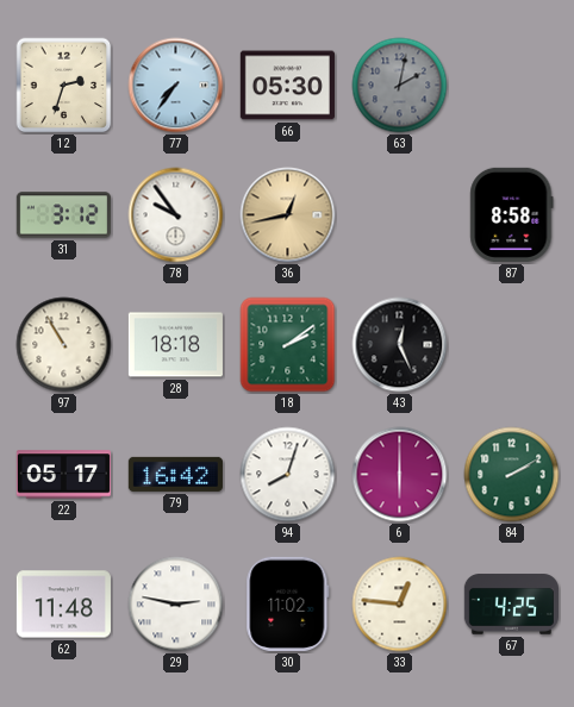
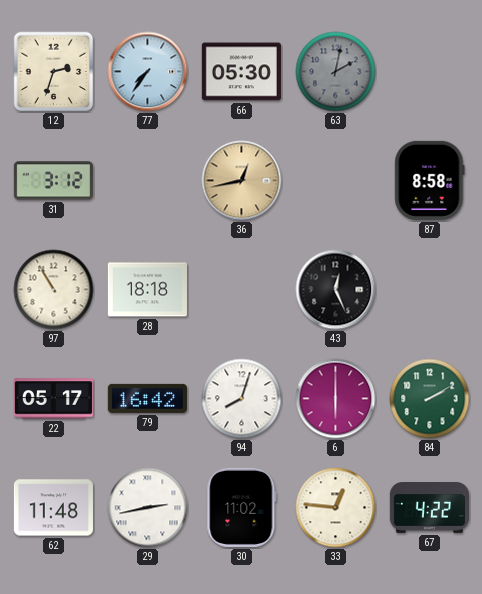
78: 9:54 -> none (176, 215)
18: 2:09 -> none (288, 345)
29: 2:47 -> 2:43 (148, 508)
67: 4:25 -> 4:22 (429, 508)
